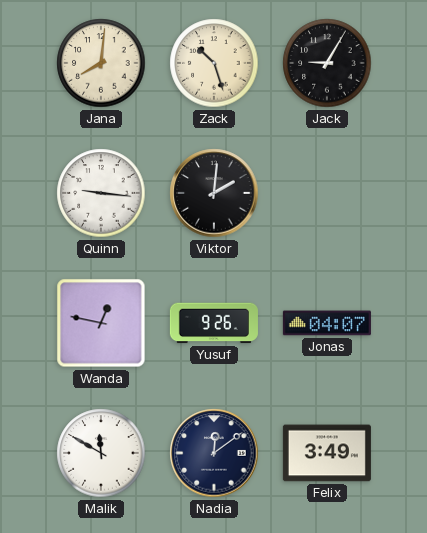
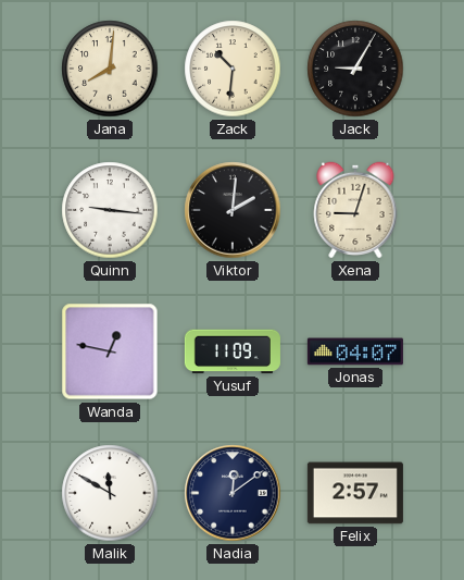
Zack: 10:27 -> 10:31 (233, 69)
Xena: none -> 9:03 (355, 210)
Yusuf: 9:26 -> 11:09 (233, 351)
Felix: 3:49 -> 2:57 (355, 493)
